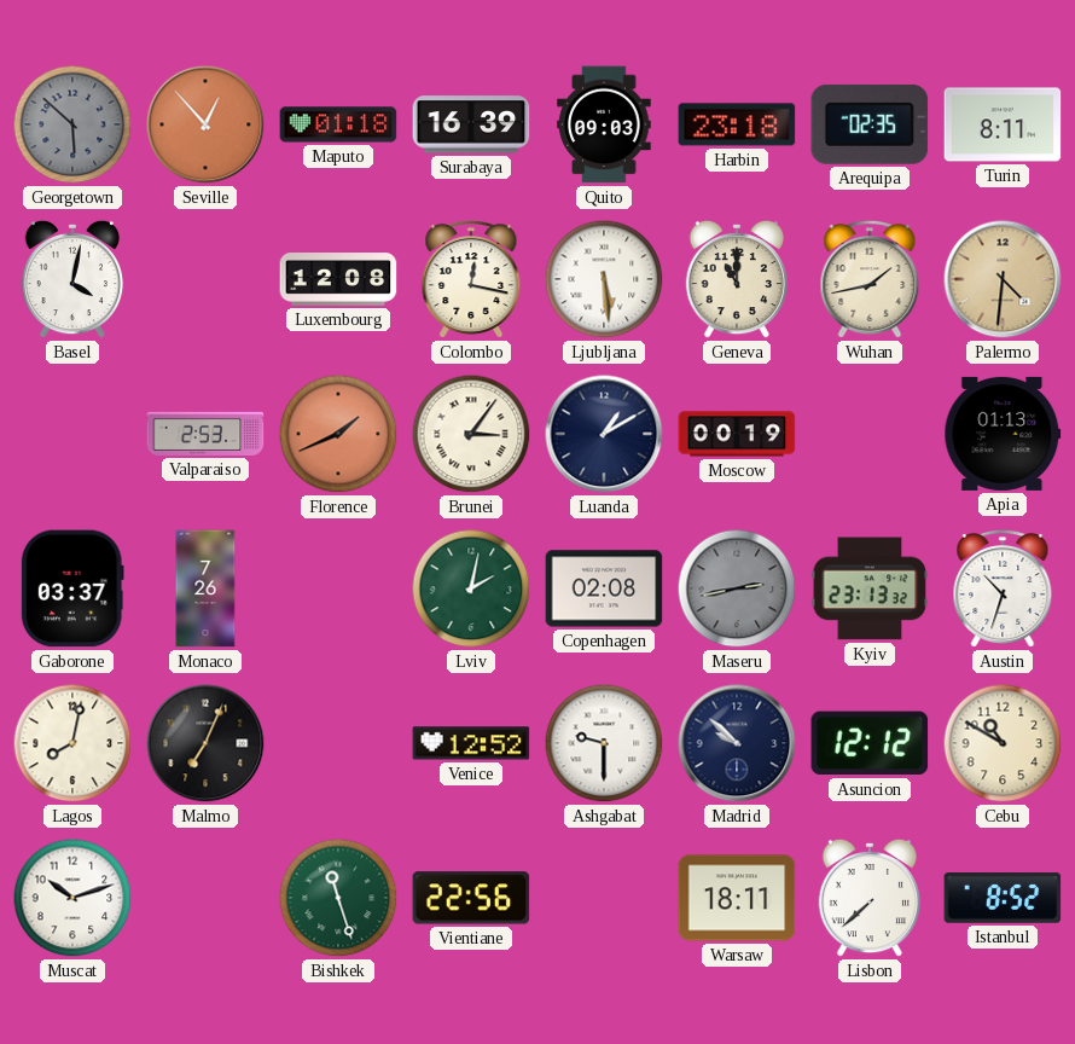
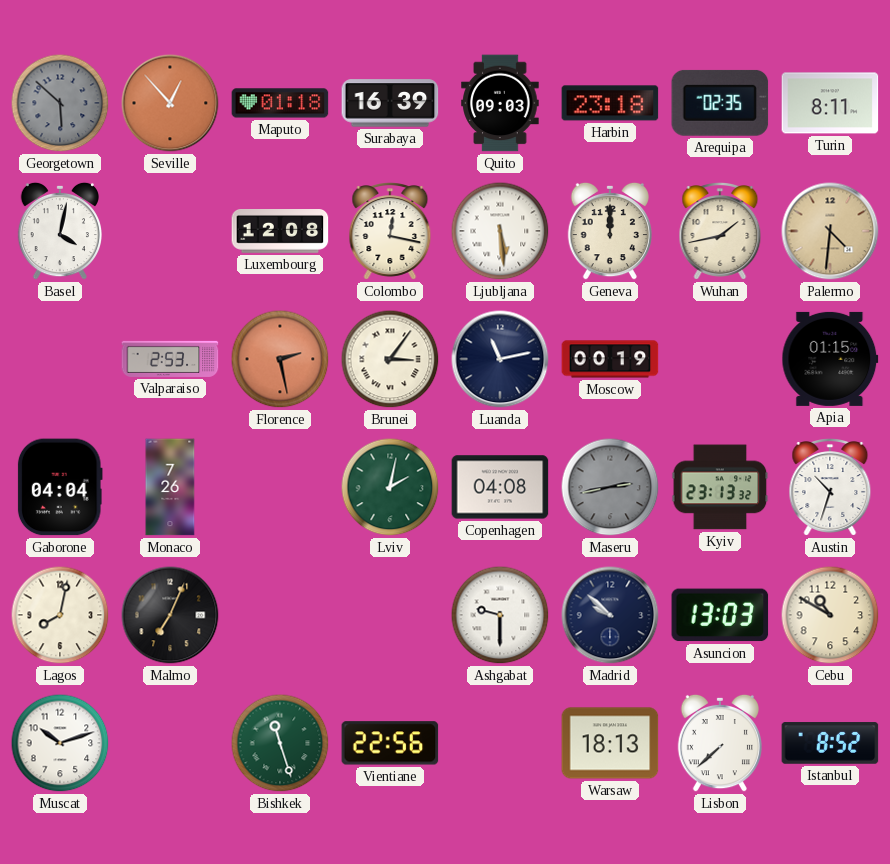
Geneva: 11:00 -> 12:00 (609, 231)
Florence: 1:41 -> 2:28 (280, 359)
Luanda: 1:10 -> 11:13 (500, 359)
Apia: 01:13 -> 01:15 (830, 359)
Gaborone: 03:37 -> 04:04 (60, 487)
Copenhagen: 02:08 -> 04:08 (500, 487)
Venice: 12:52 -> none (471, 743)
Asuncion: 12:12 -> 13:03 (720, 615)
Warsaw: 18:11 -> 18:13 (610, 743)
